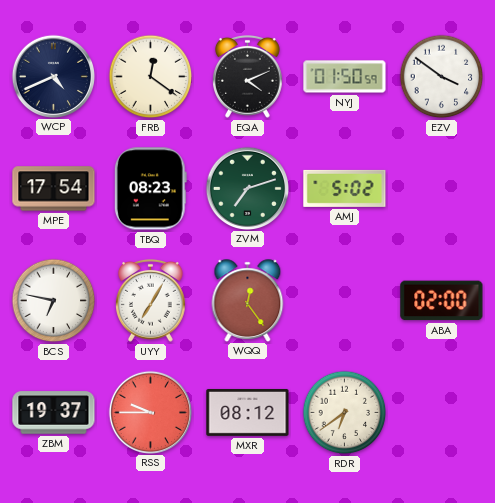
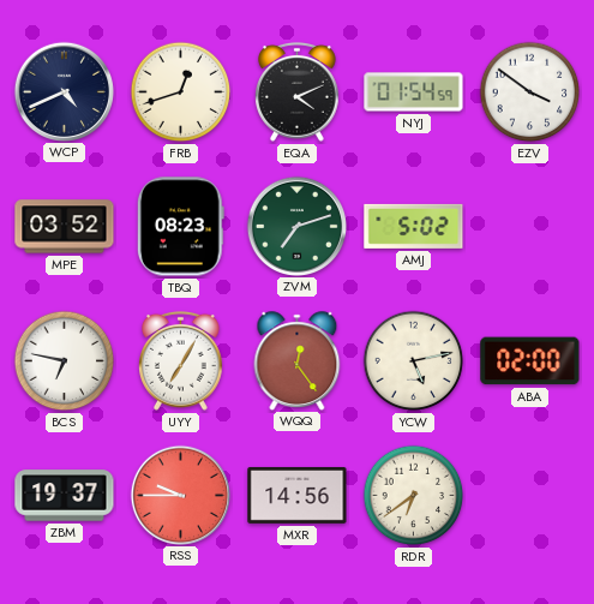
FRB: 12:21 -> 12:42 (181, 92)
NYJ: 01:50 -> 01:54 (414, 92)
MPE: 17:54 -> 03:52 (65, 227)
YCW: none -> 5:13 (414, 361)
MXR: 08:12 -> 14:56 (298, 495)
